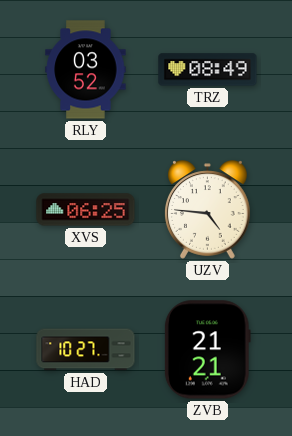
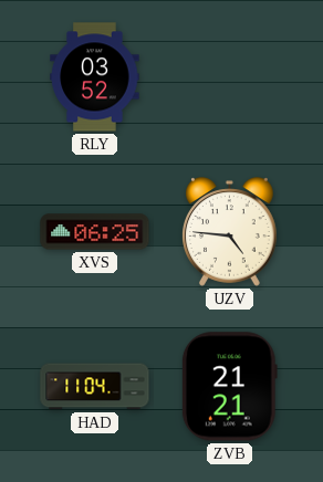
TRZ: 08:49 -> none (208, 70)
HAD: 10:27 -> 11:04 (95, 387)
